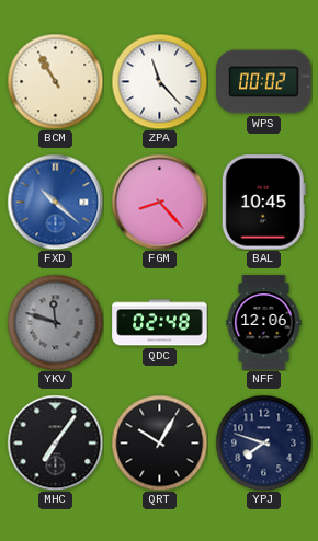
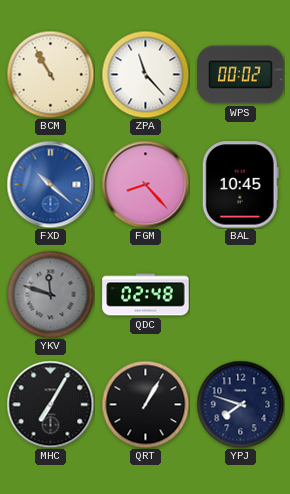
NFF: 12:06 -> none (264, 323)
MHC: 7:06 -> 7:05 (50, 404)
QRT: 10:05 -> 1:05 (145, 404)
